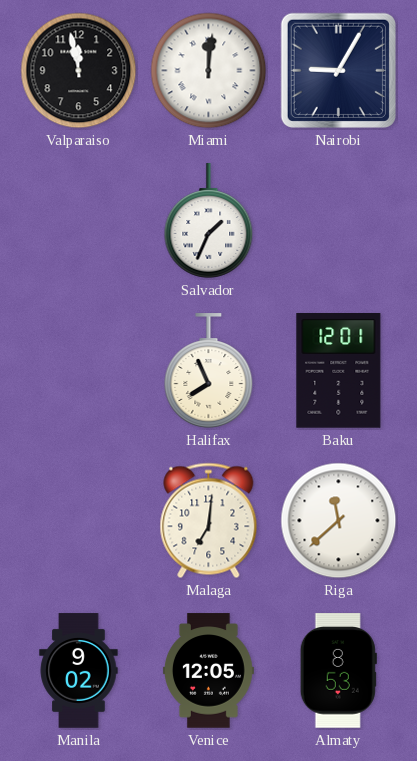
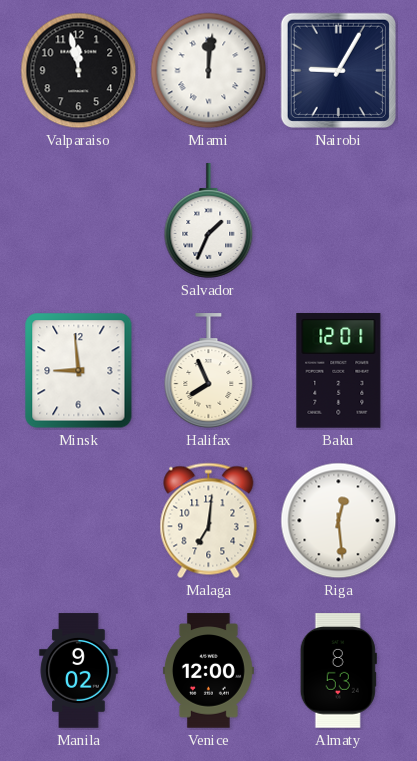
Minsk: none -> 8:59 (79, 371)
Riga: 11:38 -> 12:29 (339, 521)
Venice: 12:05 -> 12:00 (208, 671)
